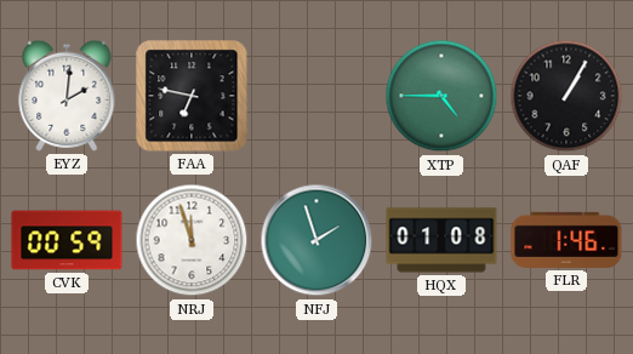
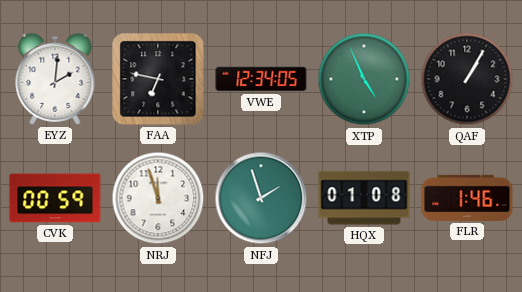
VWE: none -> 12:34 (261, 79)
XTP: 4:45 -> 4:56 (364, 79)
